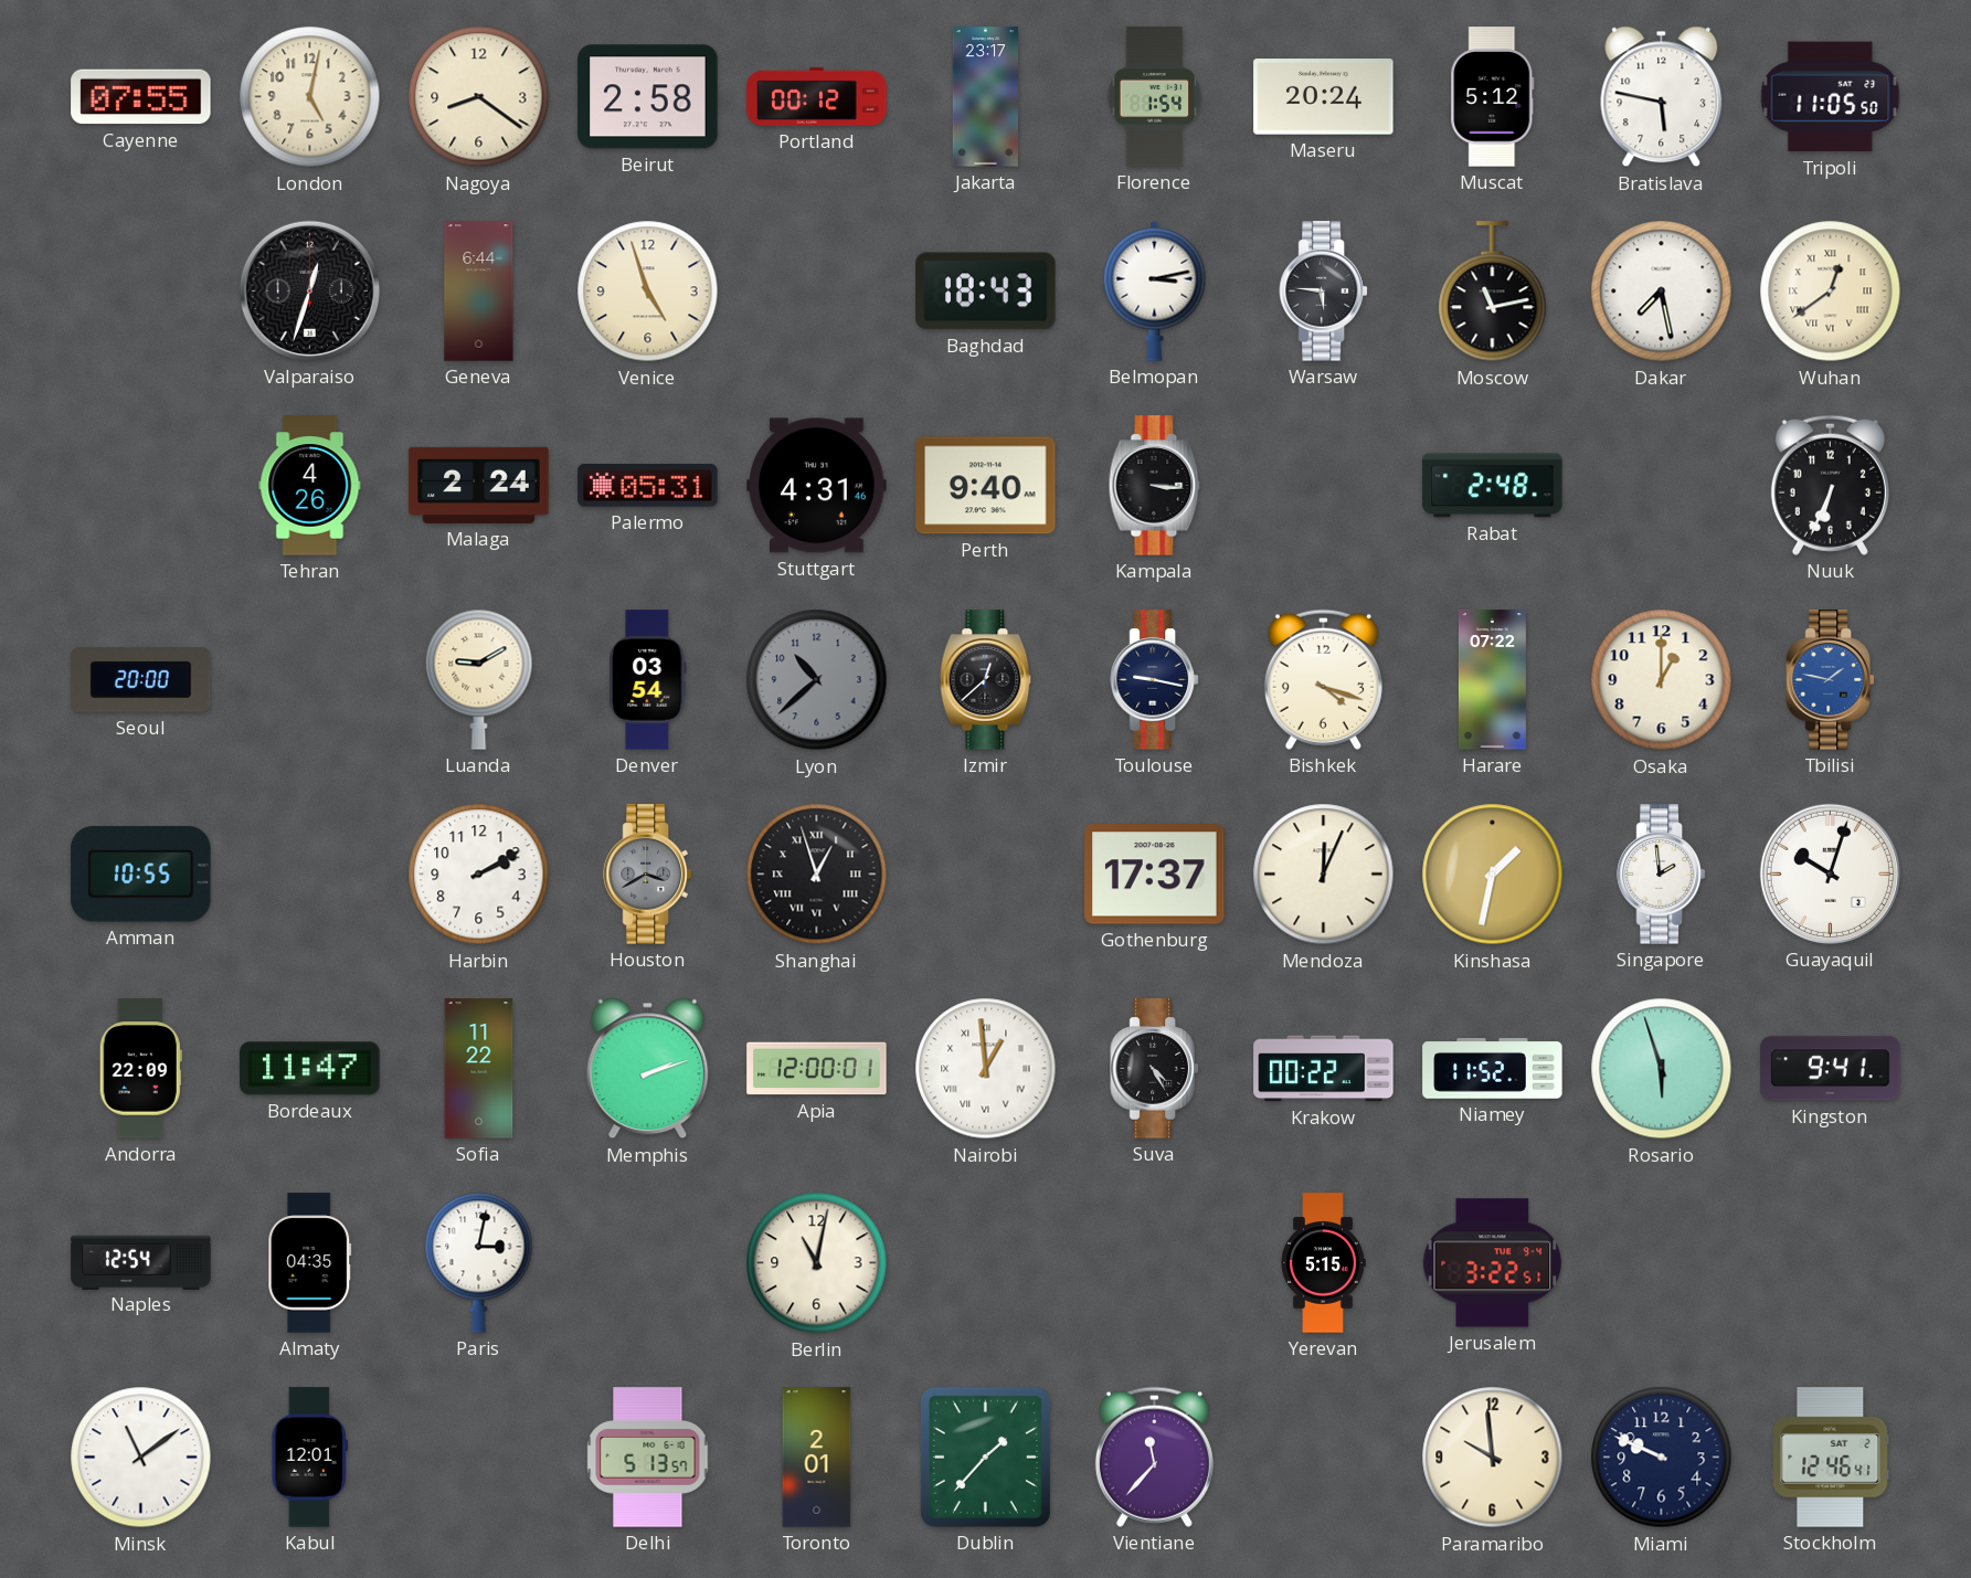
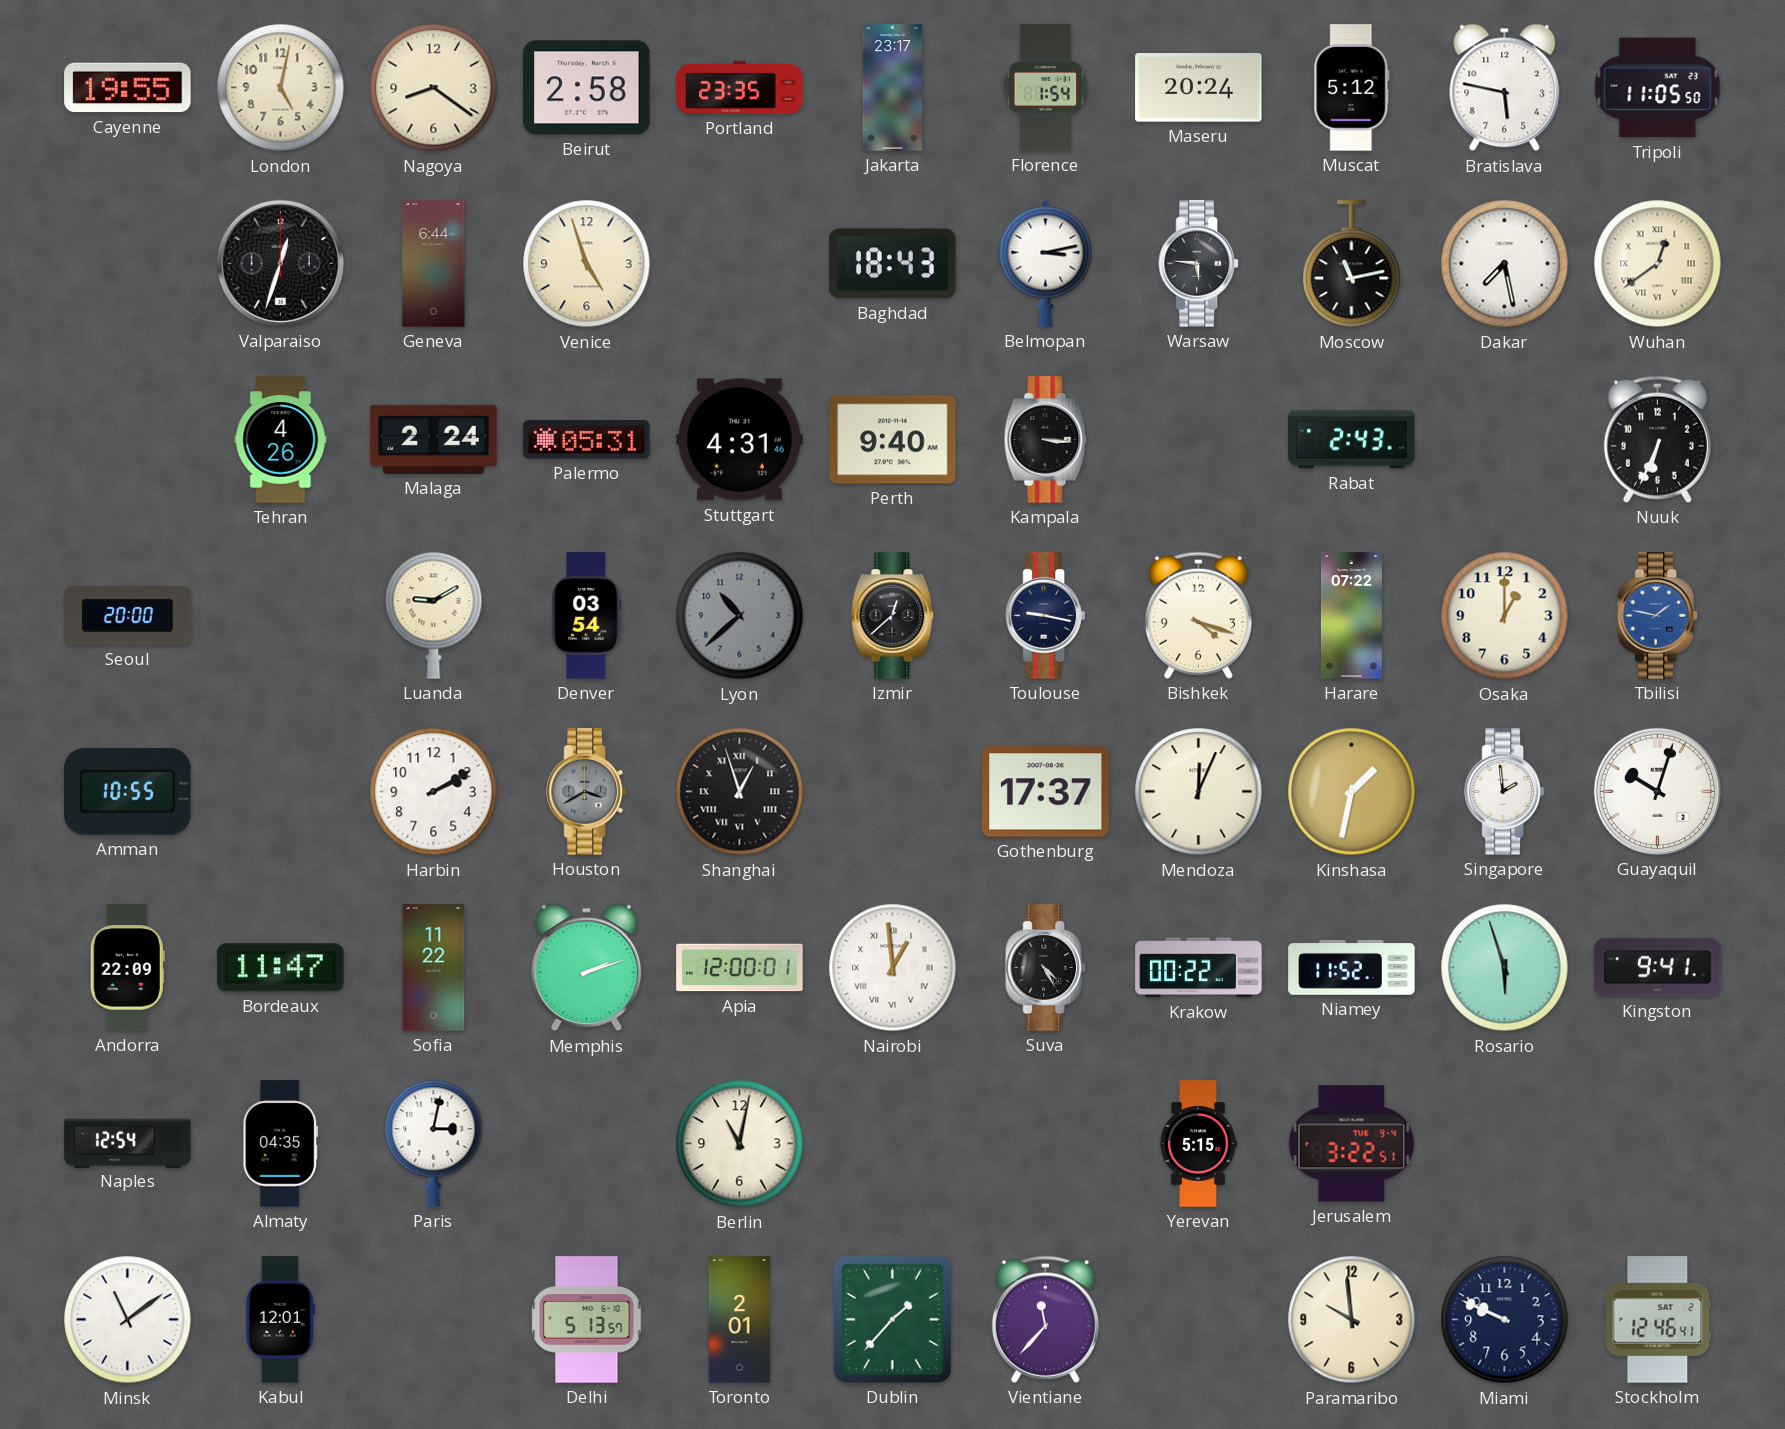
Cayenne: 07:55 -> 19:55 (128, 88)
Portland: 00:12 -> 23:35 (740, 87)
Rabat: 2:48 -> 2:43 (1352, 440)
